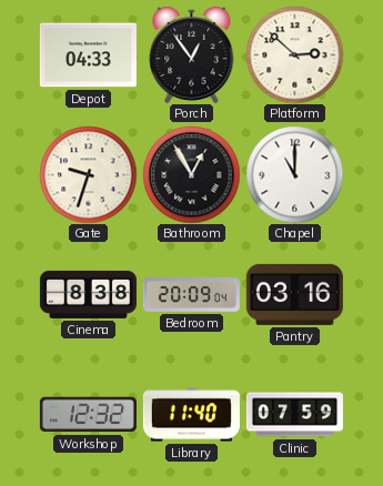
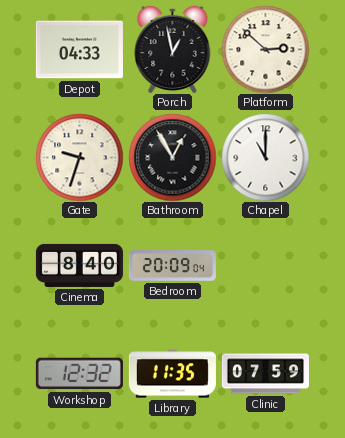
Porch: 12:54 -> 12:58 (173, 49)
Cinema: 8:38 -> 8:40 (79, 265)
Pantry: 03:16 -> none (294, 294)
Library: 11:40 -> 11:35 (172, 374)
